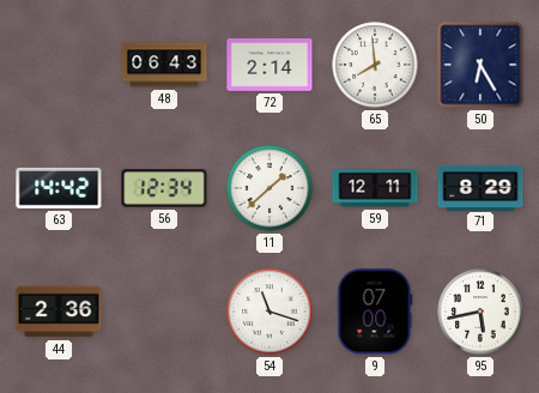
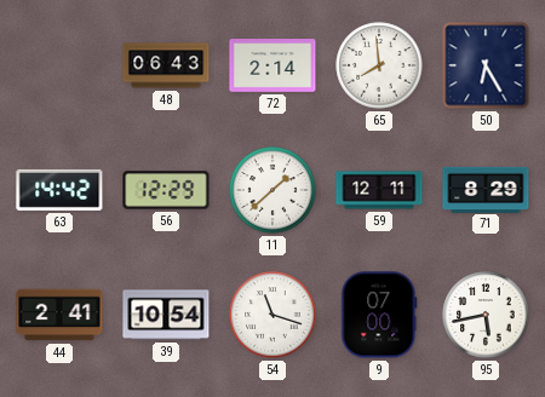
56: 12:34 -> 12:29 (166, 190)
44: 2:36 -> 2:41 (59, 315)
39: none -> 10:54 (166, 315)
